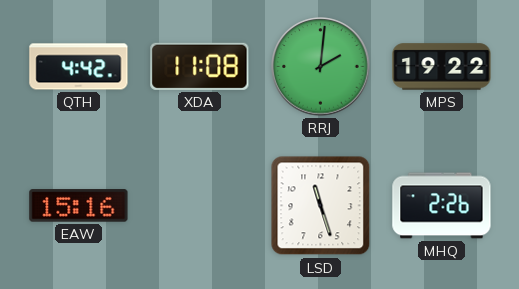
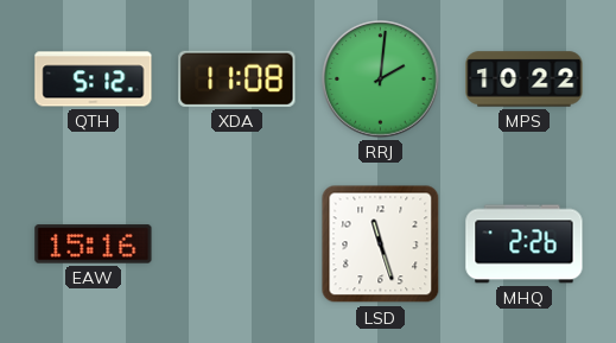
QTH: 4:42 -> 5:12 (94, 80)
MPS: 19:22 -> 10:22 (525, 80)
